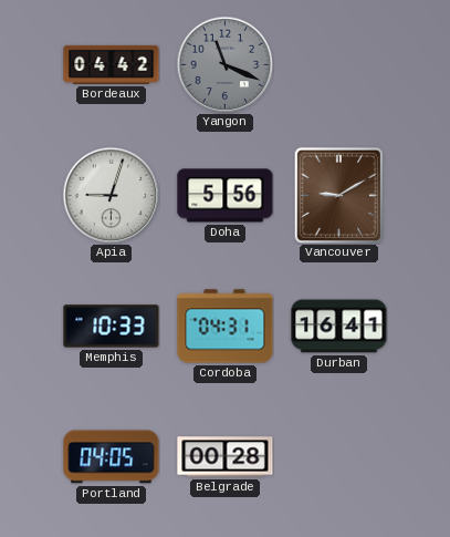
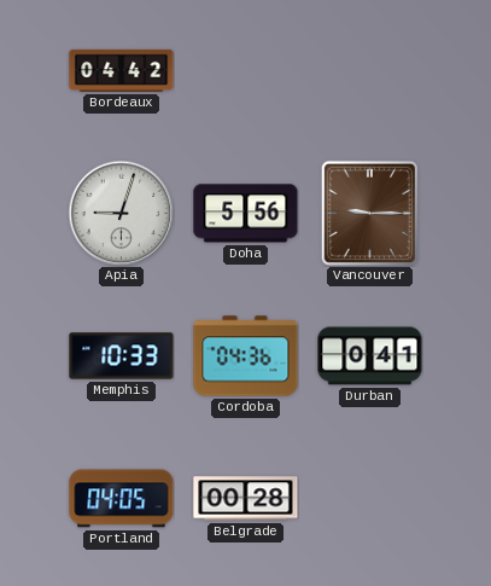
Yangon: 11:19 -> none (224, 64)
Vancouver: 9:10 -> 9:15 (369, 213)
Cordoba: 04:31 -> 04:36 (246, 356)
Durban: 16:41 -> 0:41 (370, 356)
